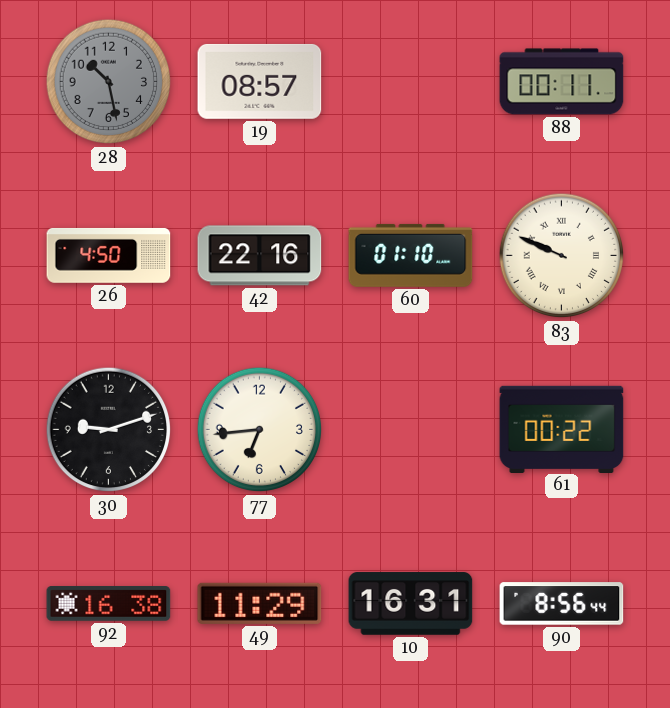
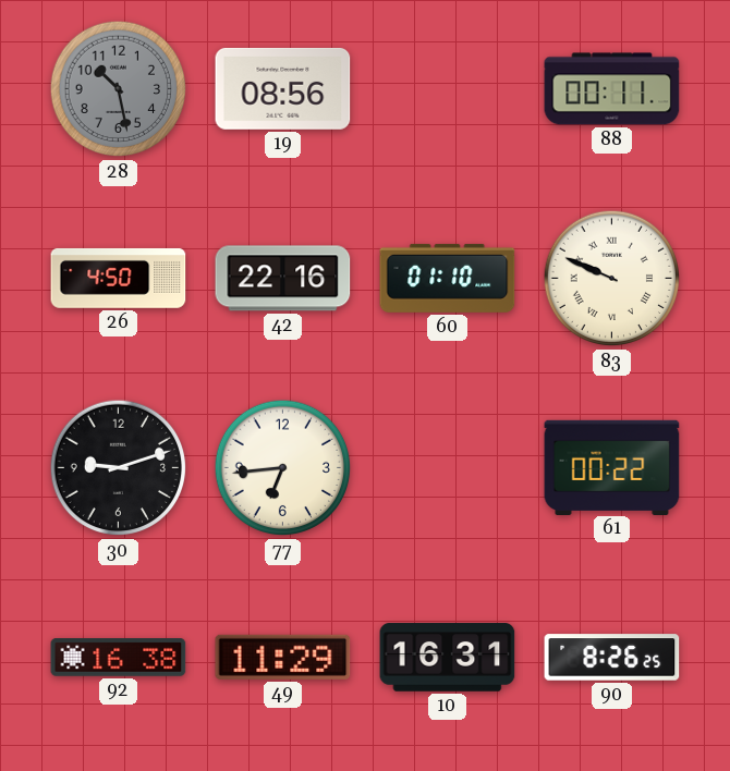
19: 08:57 -> 08:56 (283, 88)
90: 8:56 -> 8:26 (612, 658)
